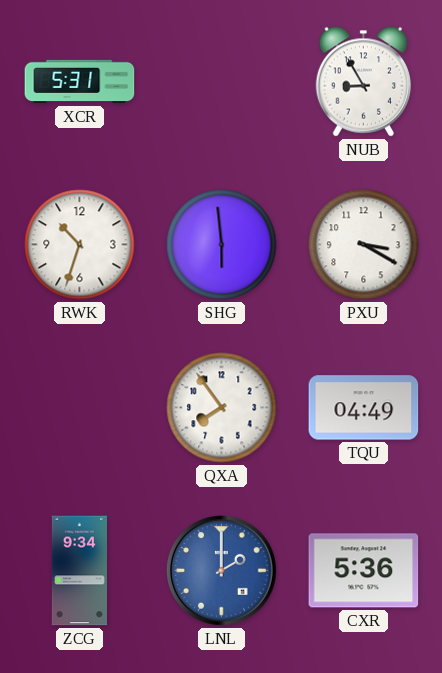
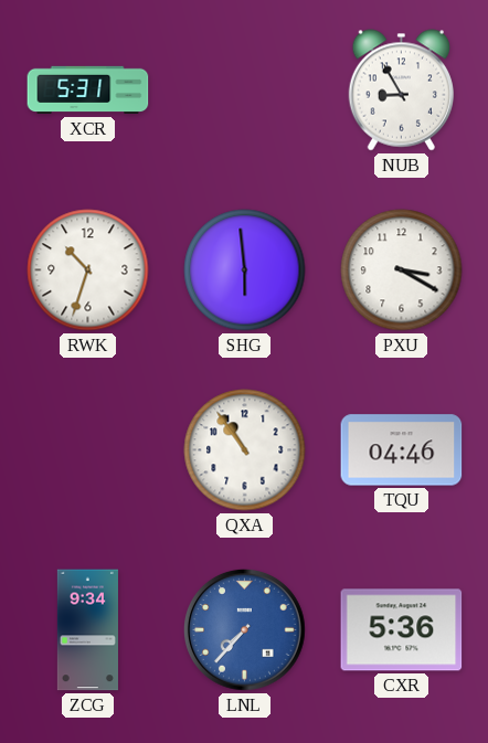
QXA: 7:54 -> 10:54 (245, 450)
TQU: 04:49 -> 04:46 (402, 450)
LNL: 2:00 -> 7:37 (245, 630)
